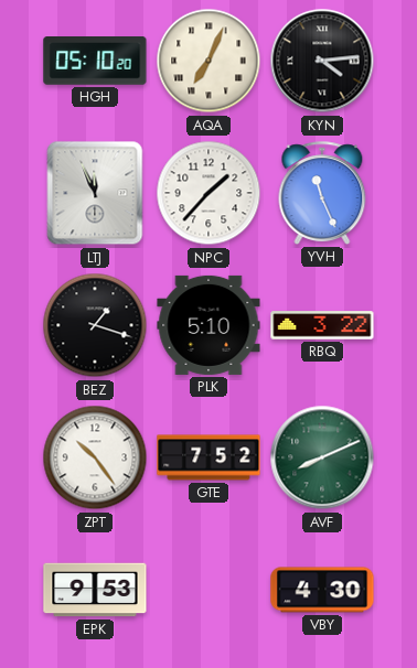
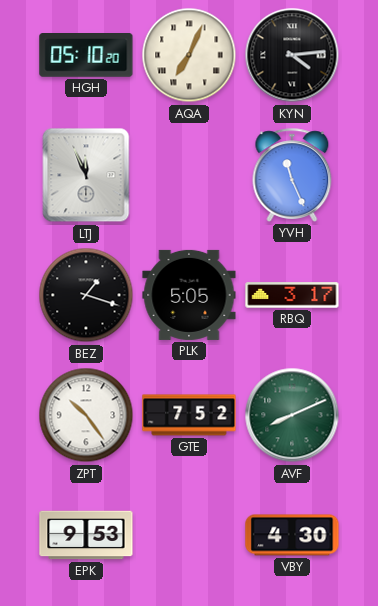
NPC: 1:37 -> none (209, 193)
PLK: 5:10 -> 5:05 (189, 295)
RBQ: 3:22 -> 3:17 (292, 295)
